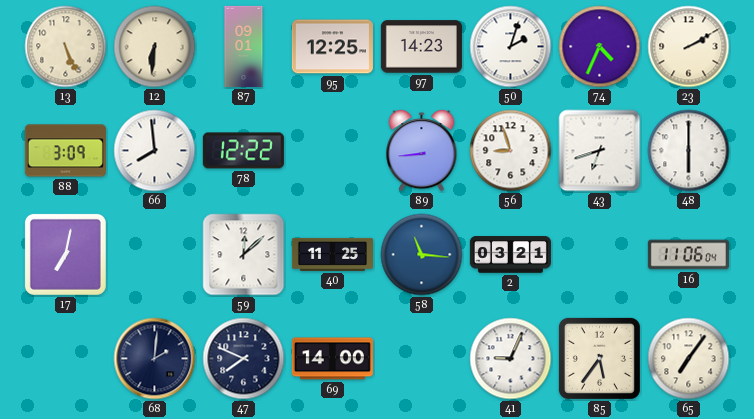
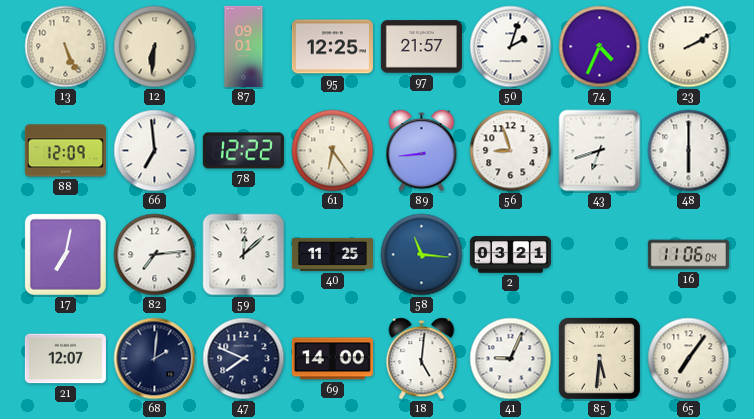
97: 14:23 -> 21:57 (421, 47)
88: 3:09 -> 12:09 (65, 151)
66: 7:59 -> 6:59 (155, 151)
61: none -> 6:24 (333, 151)
82: none -> 7:14 (155, 255)
21: none -> 12:07 (65, 359)
18: none -> 5:01 (422, 359)
85: 5:36 -> 5:31 (599, 358)
